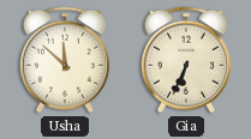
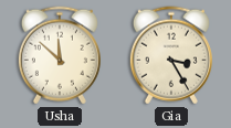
Gia: 6:34 -> 3:25 (171, 55)
